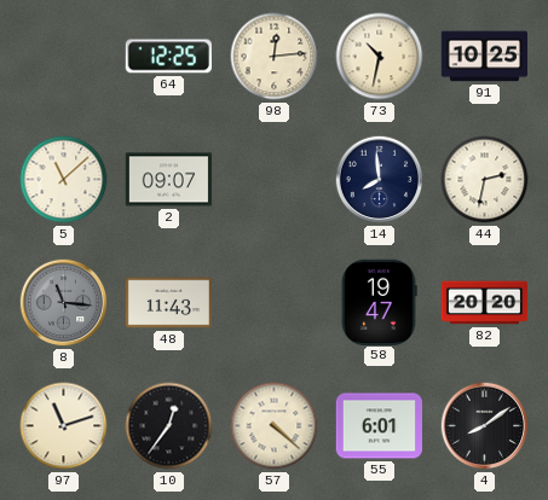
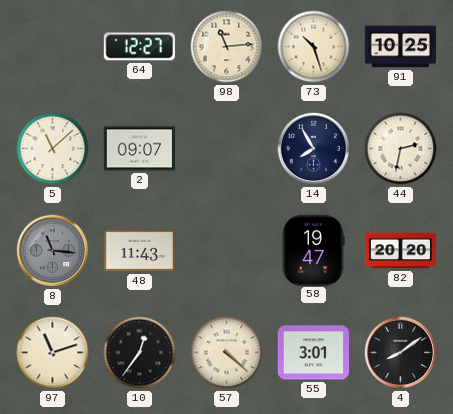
64: 12:25 -> 12:27 (139, 47)
98: 12:14 -> 11:14 (227, 47)
73: 10:32 -> 10:27 (314, 47)
14: 7:59 -> 7:55 (314, 149)
55: 6:01 -> 3:01 (313, 353)
